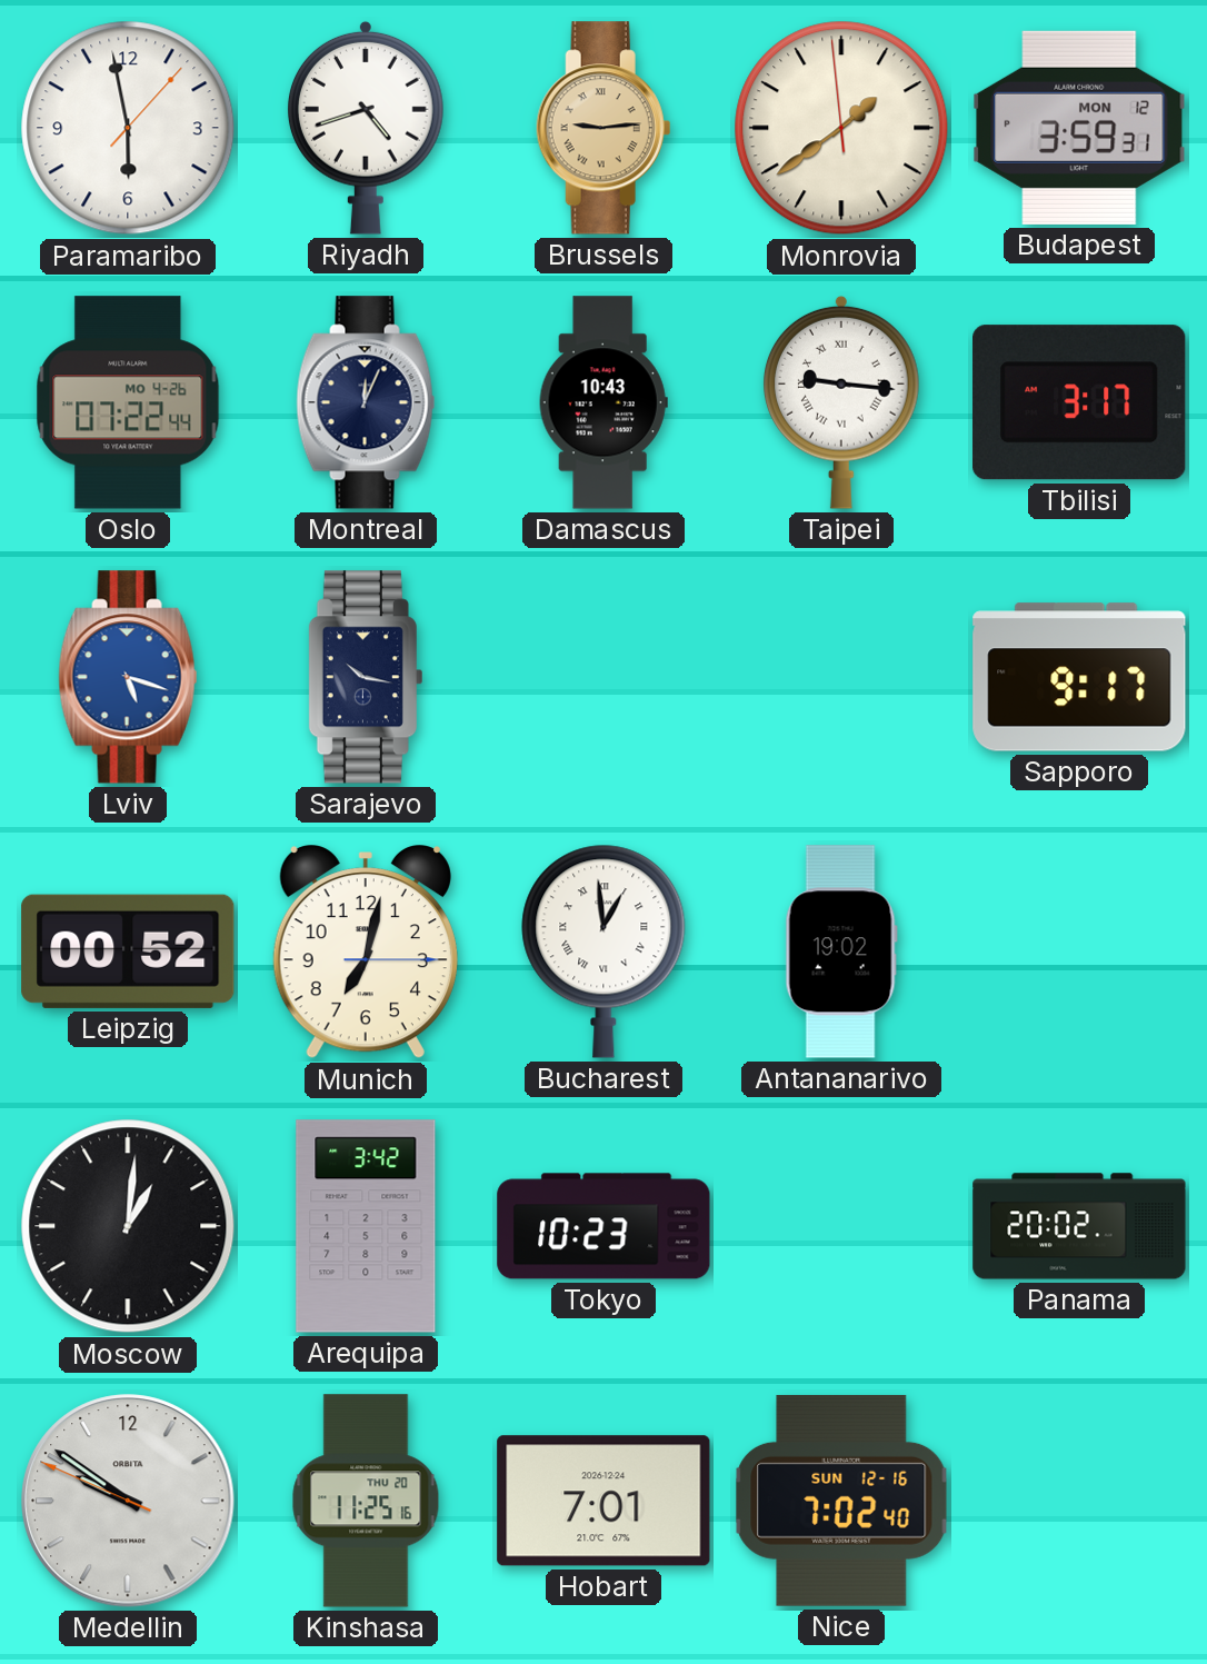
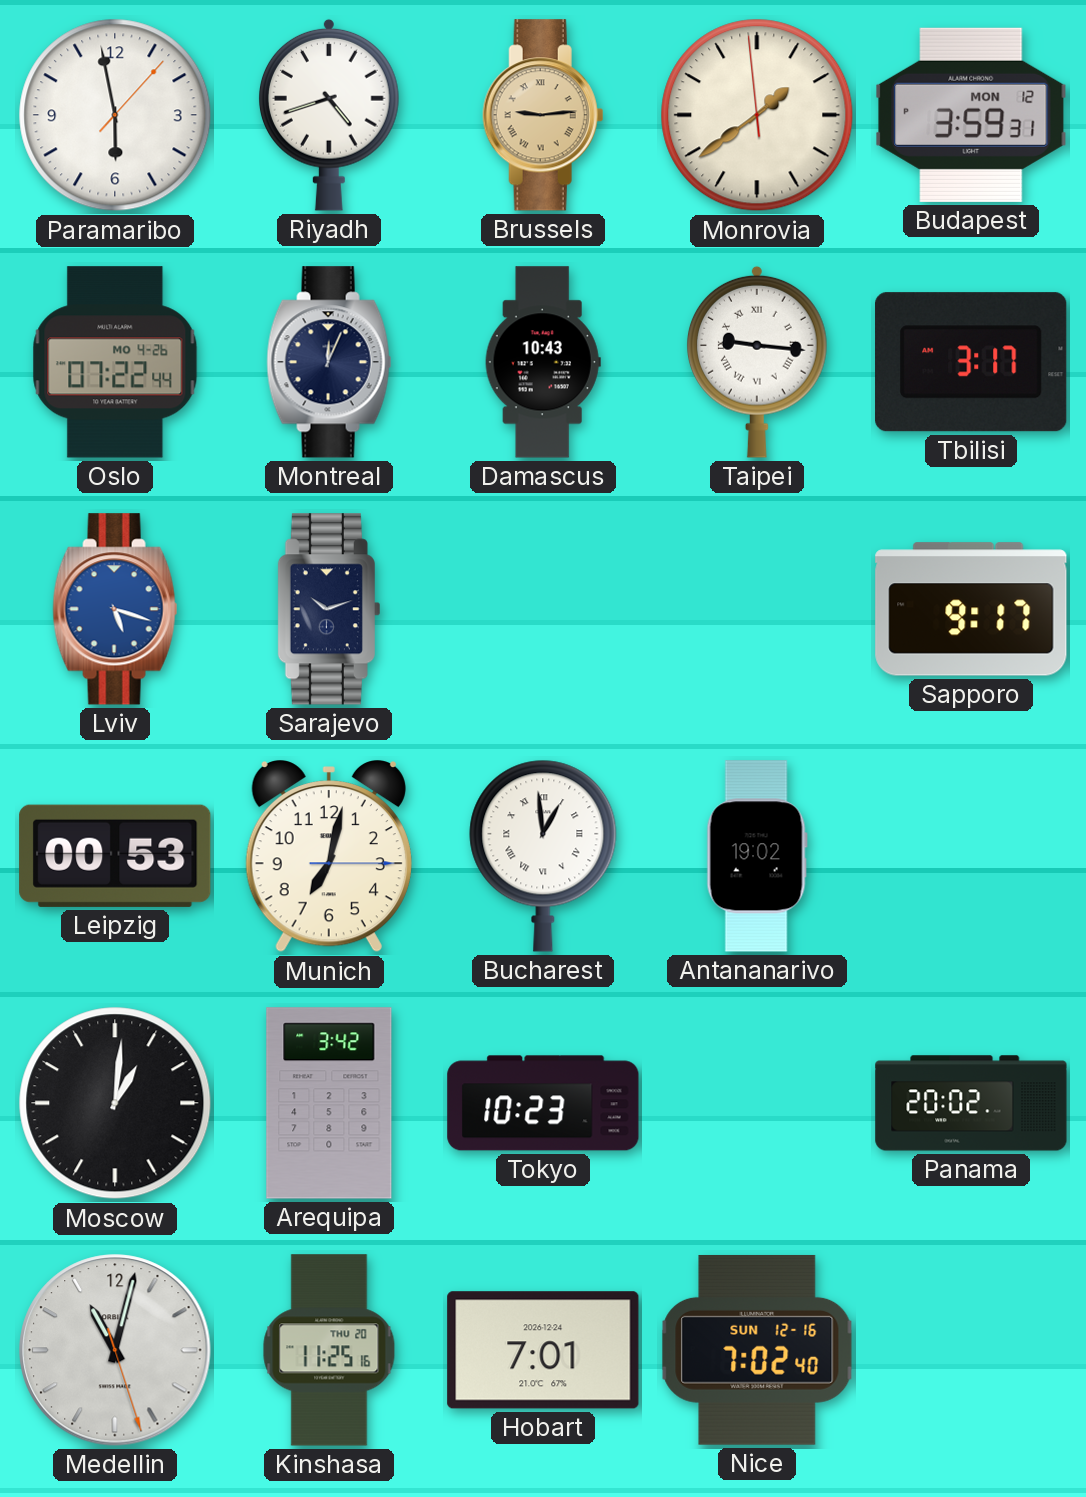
Sarajevo: 10:17 -> 10:12 (329, 609)
Leipzig: 00:52 -> 00:53 (115, 856)
Medellin: 9:50 -> 11:02 (115, 1350)
